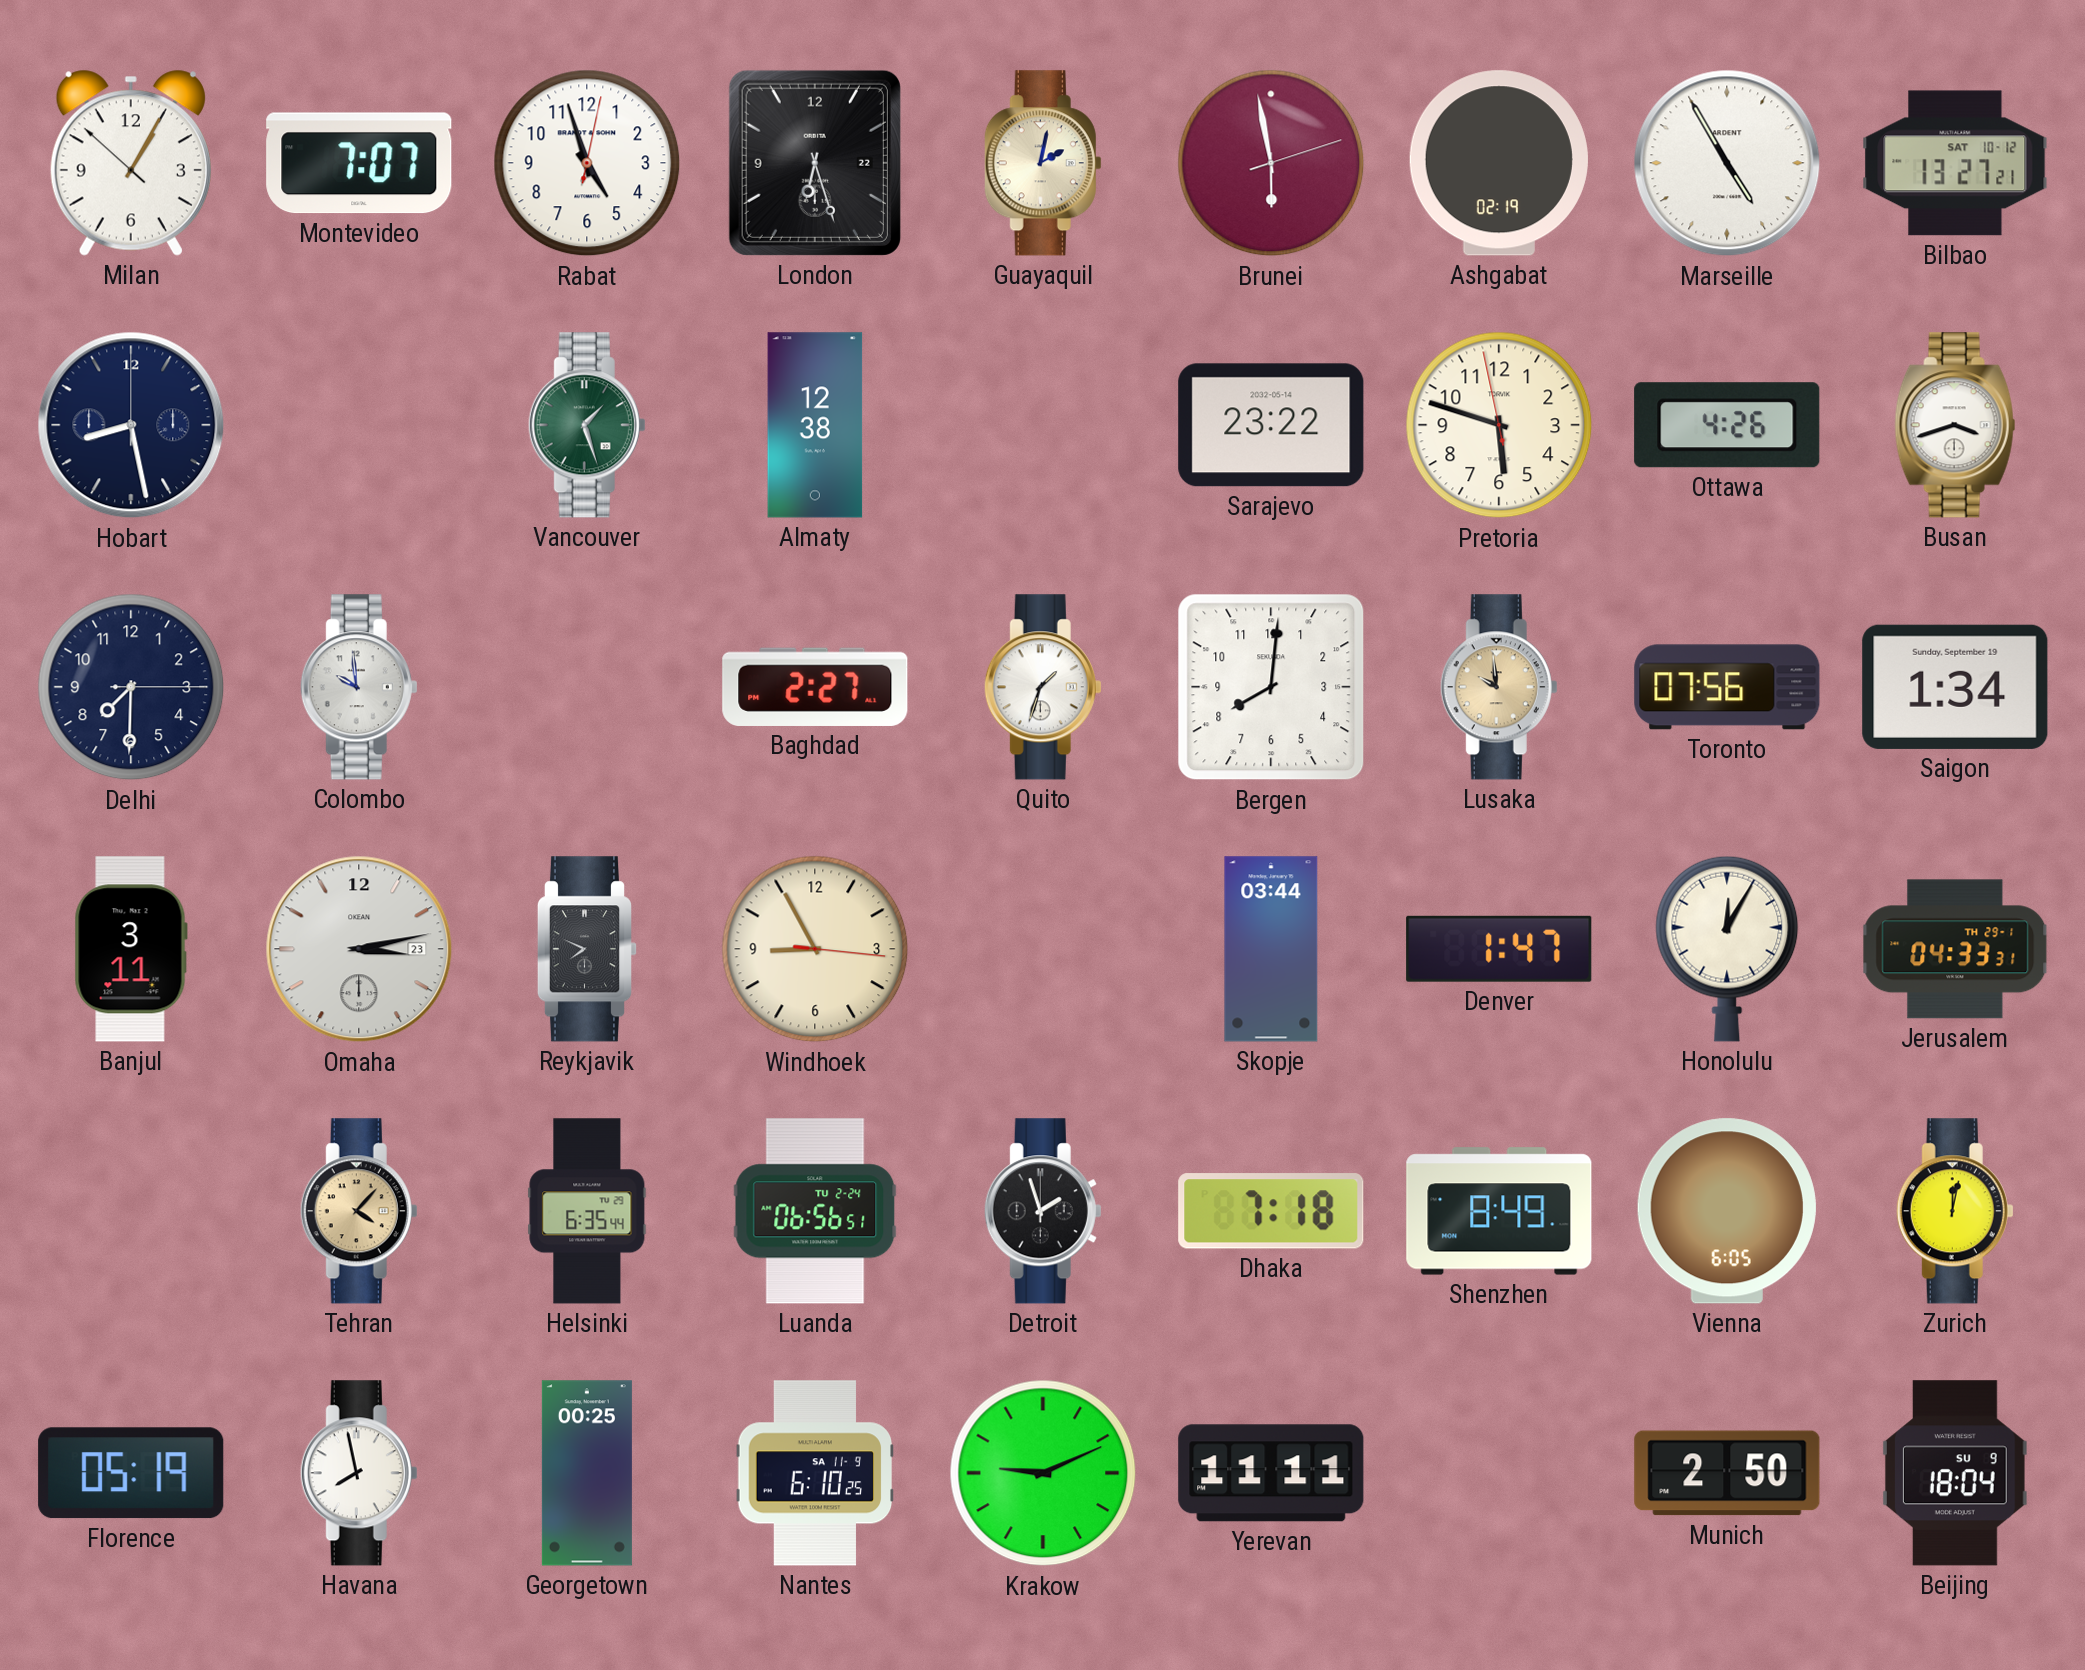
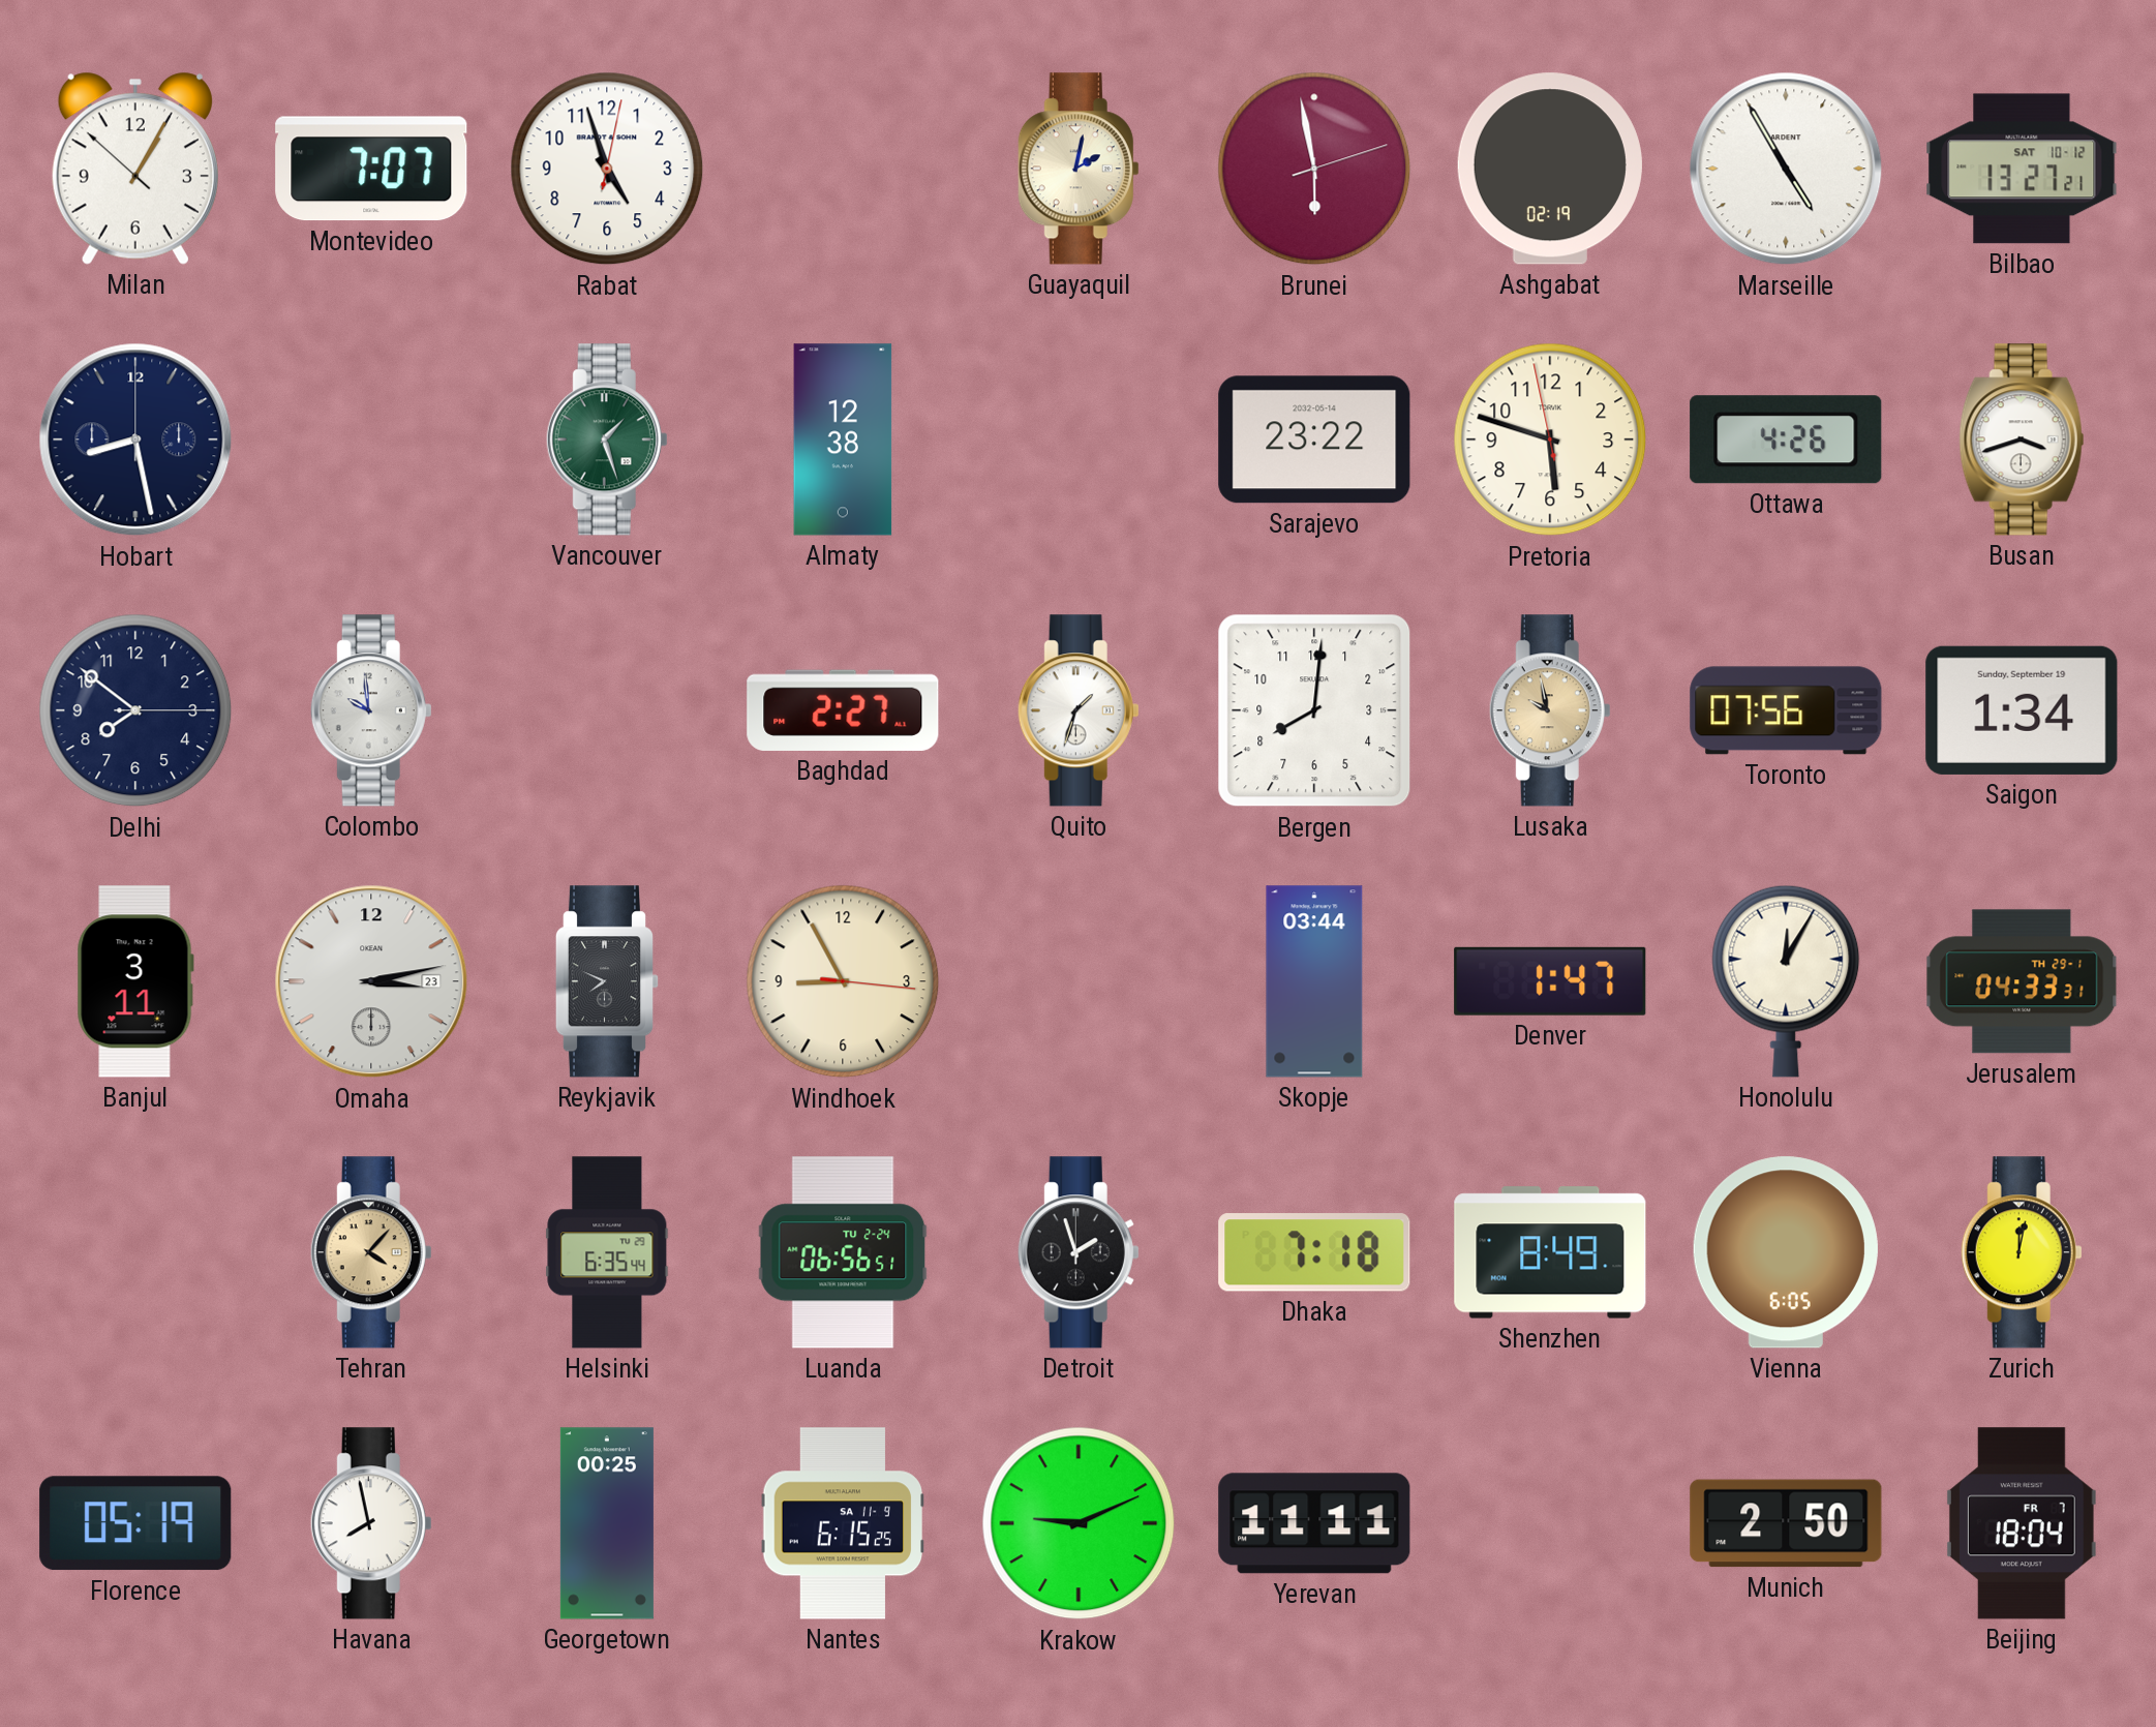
London: 6:27 -> none (815, 163)
Delhi: 7:30 -> 7:51 (135, 710)
Lusaka: 9:59 -> 9:58 (1550, 710)
Nantes: 6:10 -> 6:15 (843, 1523)
Beijing date: SU 9 -> FR 7 (2022, 1523)
